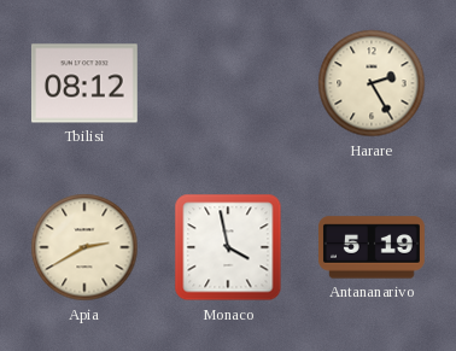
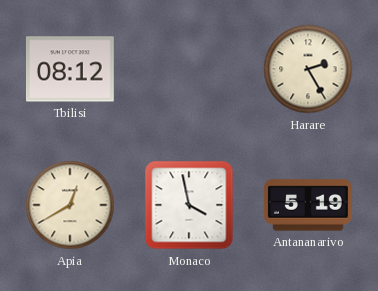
Apia: 2:40 -> 12:40 (70, 205)
